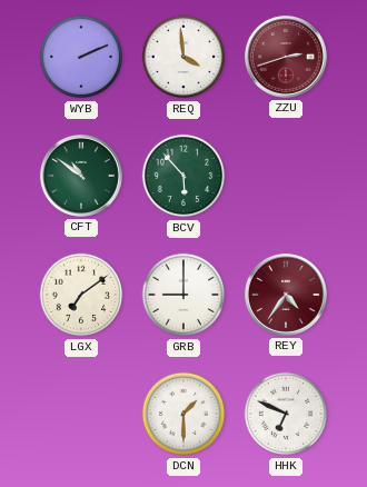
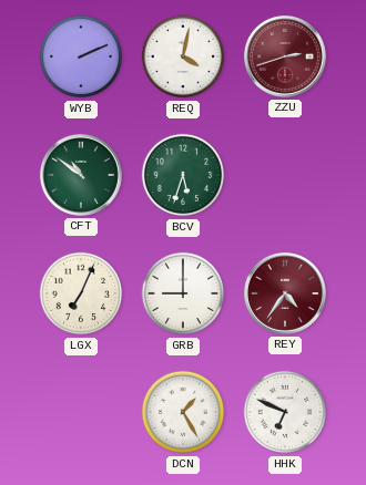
REQ: 3:59 -> 4:02 (183, 56)
BCV: 5:53 -> 5:33 (183, 175)
LGX: 7:09 -> 7:04 (81, 293)
DCN: 1:30 -> 1:25 (183, 412)
